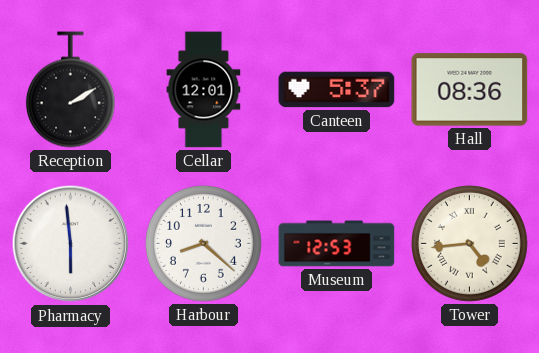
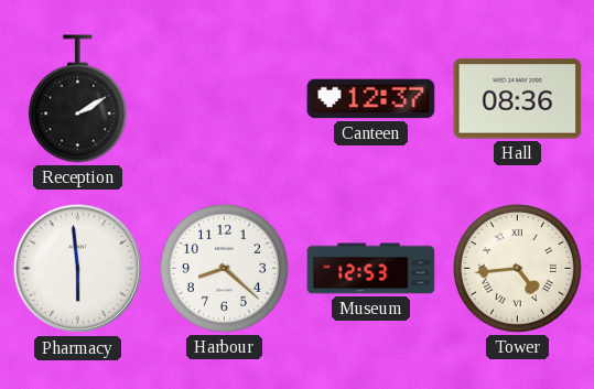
Cellar: 12:01 -> none (204, 90)
Canteen: 5:37 -> 12:37 (371, 99)
